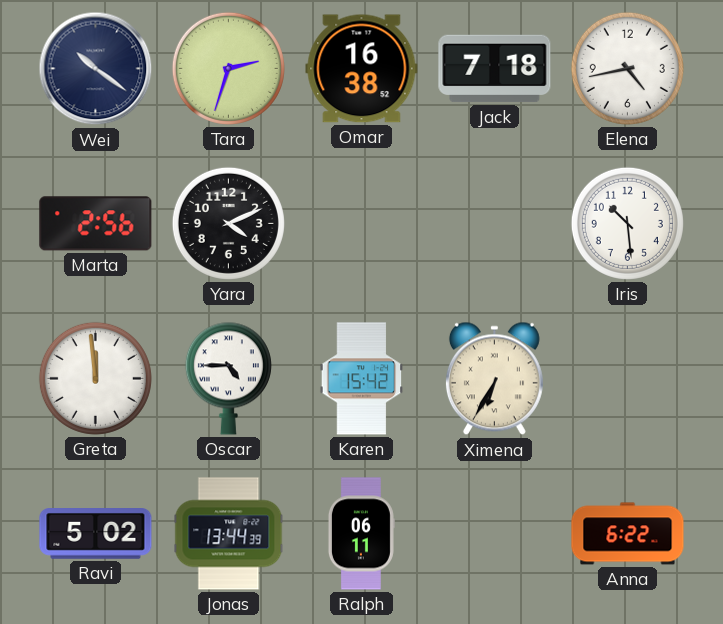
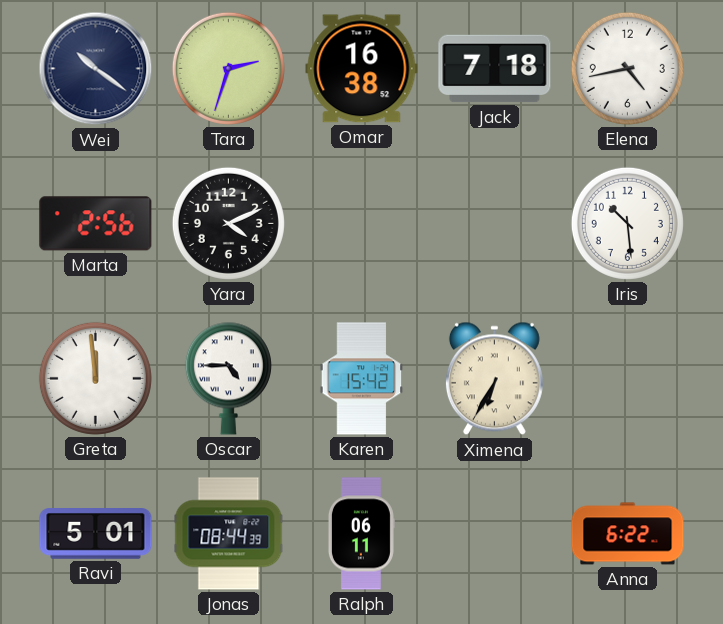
Ravi: 5:02 -> 5:01 (96, 534)
Jonas: 13:44 -> 08:44 (229, 534)
